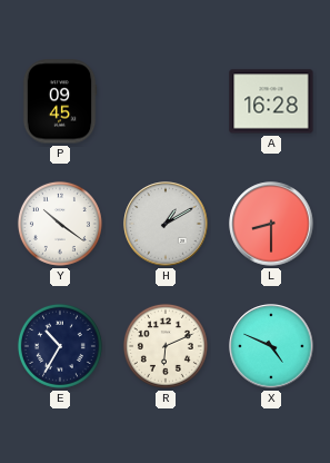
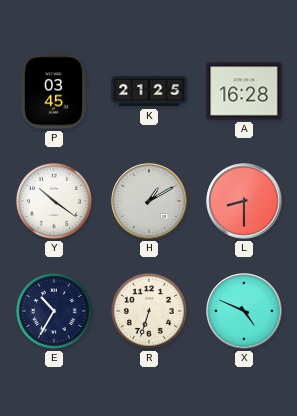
P: 09:45 -> 03:45 (54, 91)
K: none -> 21:25 (149, 91)
R: 6:11 -> 6:33 (149, 311)
